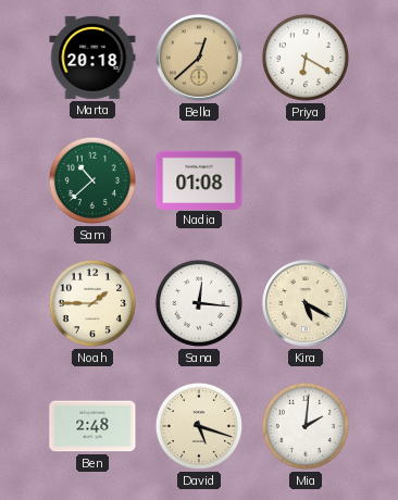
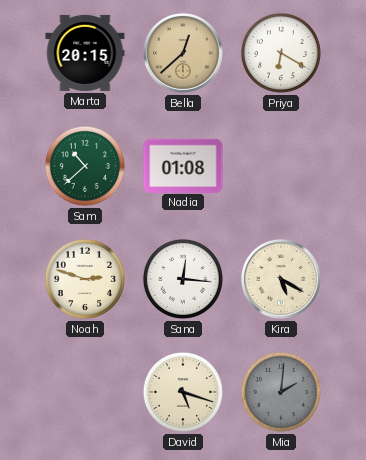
Marta: 20:18 -> 20:15 (85, 53)
Noah: 1:45 -> 2:48 (85, 279)
Ben: 2:48 -> none (92, 426)
Mia dial: white -> grey (281, 392)
